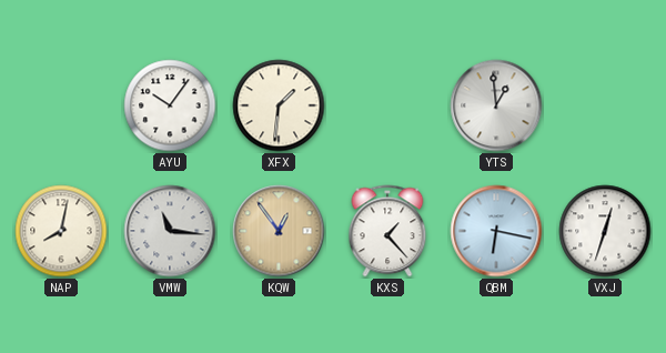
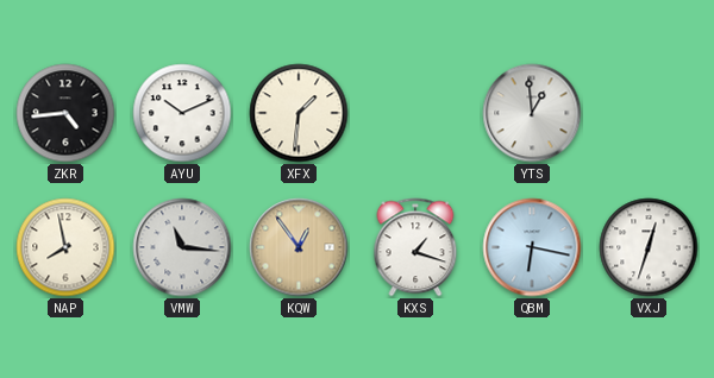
ZKR: none -> 4:44 (65, 113)
AYU: 10:06 -> 10:11 (182, 113)
NAP: 8:02 -> 7:58 (65, 247)
KXS: 1:23 -> 1:18 (415, 247)
